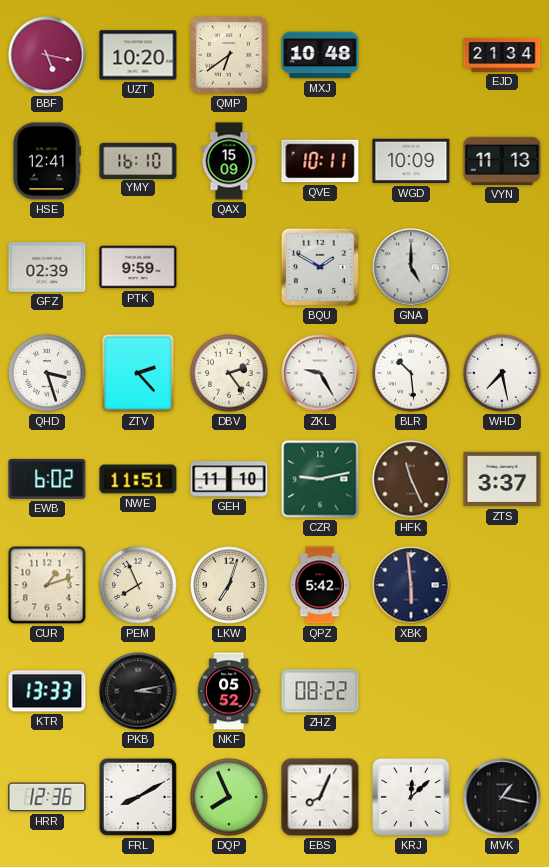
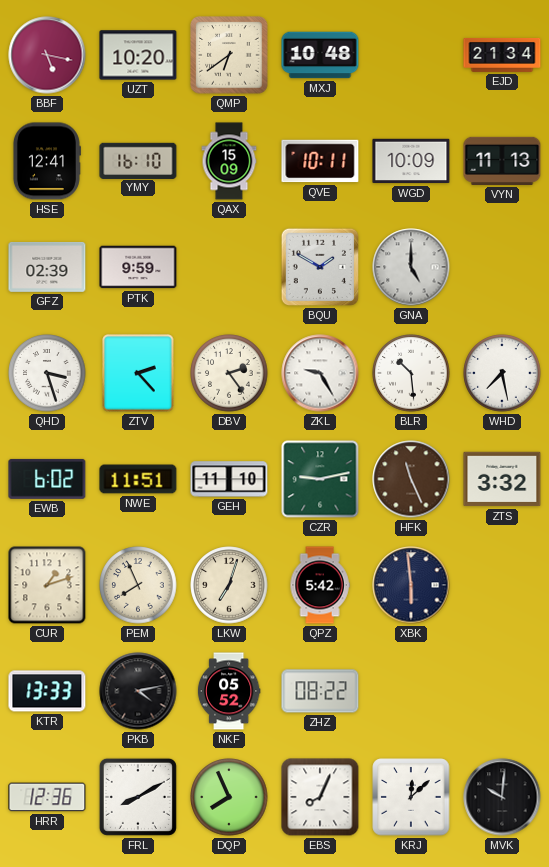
ZTS: 3:37 -> 3:32 (502, 479)
PKB: 3:13 -> 4:13 (138, 691)
MVK: 1:17 -> 10:01 (502, 797)
